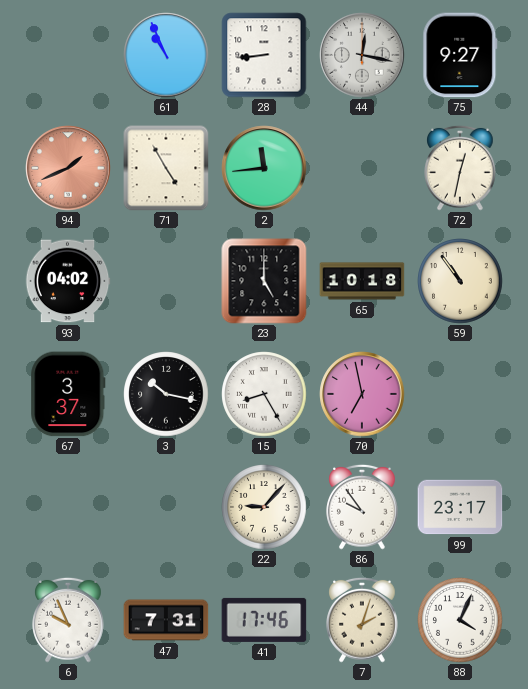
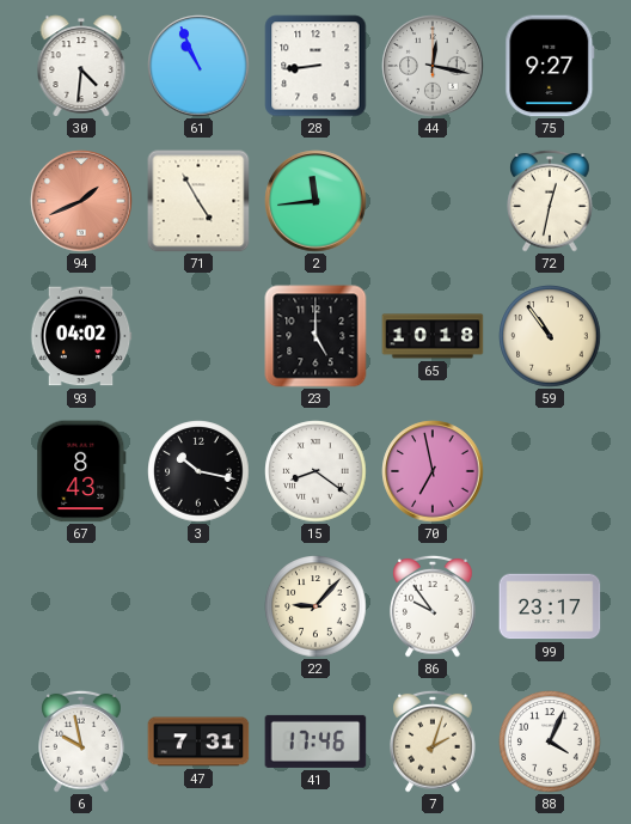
30: none -> 4:31 (81, 66)
67: 3:37 -> 8:43 (81, 471)
15: 8:25 -> 8:21 (315, 471)
6: 9:56 -> 9:58 (81, 741)
